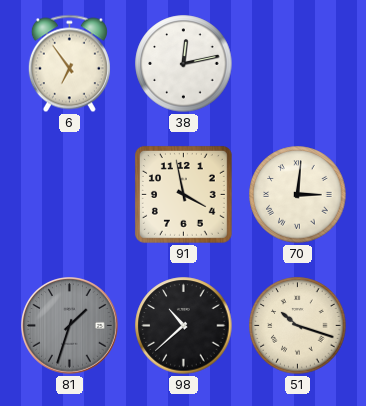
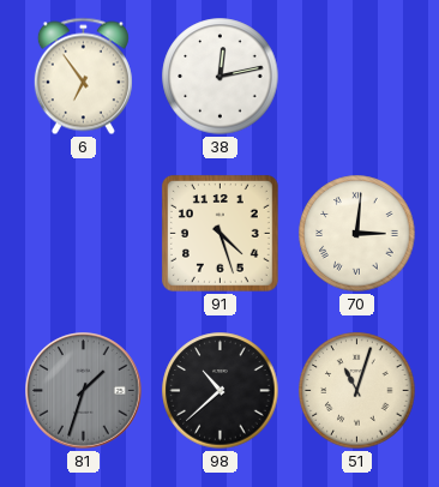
91: 3:58 -> 4:27 (220, 233)
51: 10:18 -> 11:03 (357, 391)
